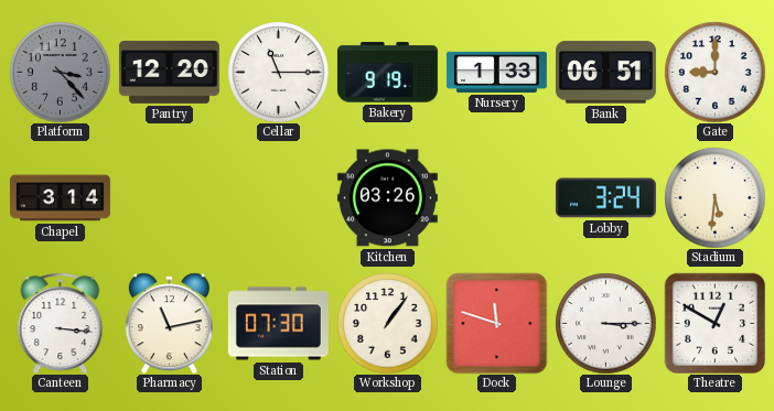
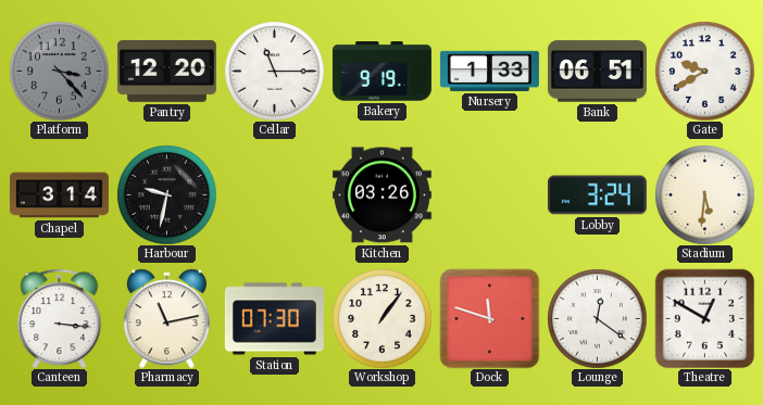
Gate: 9:00 -> 9:40 (704, 71)
Harbour: none -> 9:32 (166, 194)
Lounge: 3:15 -> 12:21 (597, 318)
